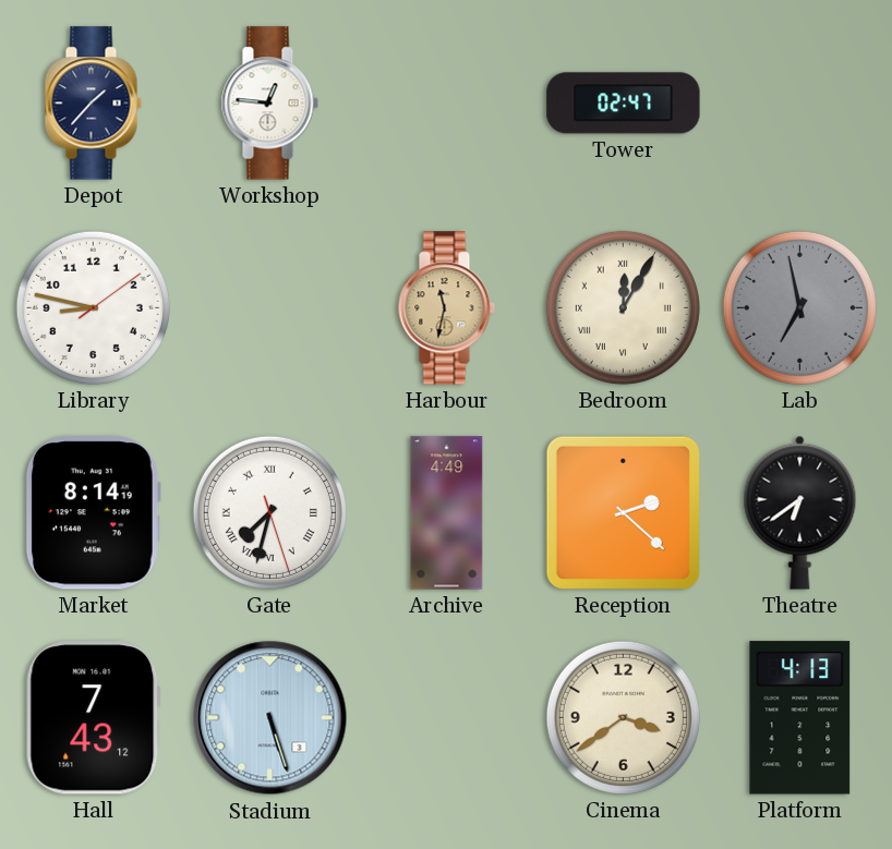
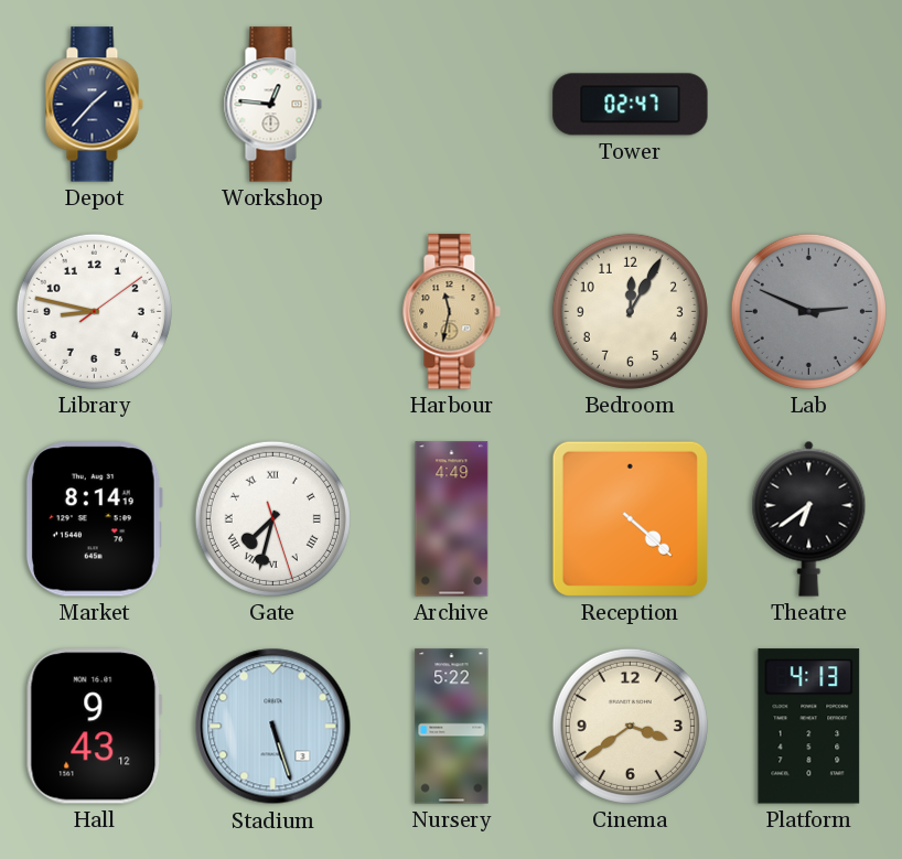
Bedroom numerals: Roman -> Arabic (630, 311)
Lab: 6:58 -> 2:49 (808, 311)
Reception: 2:22 -> 4:22 (630, 518)
Hall: 7:43 -> 9:43 (94, 727)
Nursery: none -> 5:22 (452, 727)
